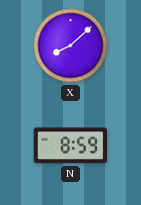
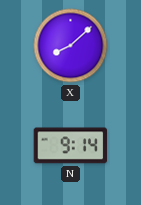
N: 8:59 -> 9:14 (71, 146)
